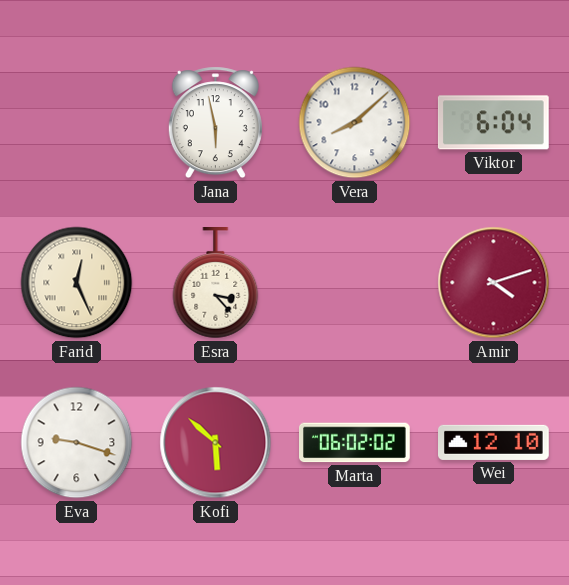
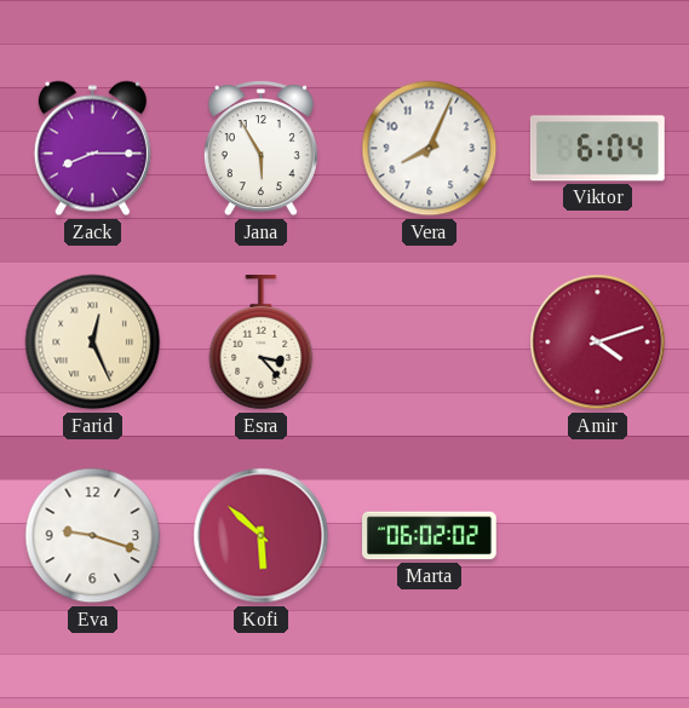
Zack: none -> 8:15 (92, 149)
Jana: 5:58 -> 5:55 (260, 149)
Vera: 8:08 -> 8:04 (430, 149)
Wei: 12:10 -> none (494, 442)
